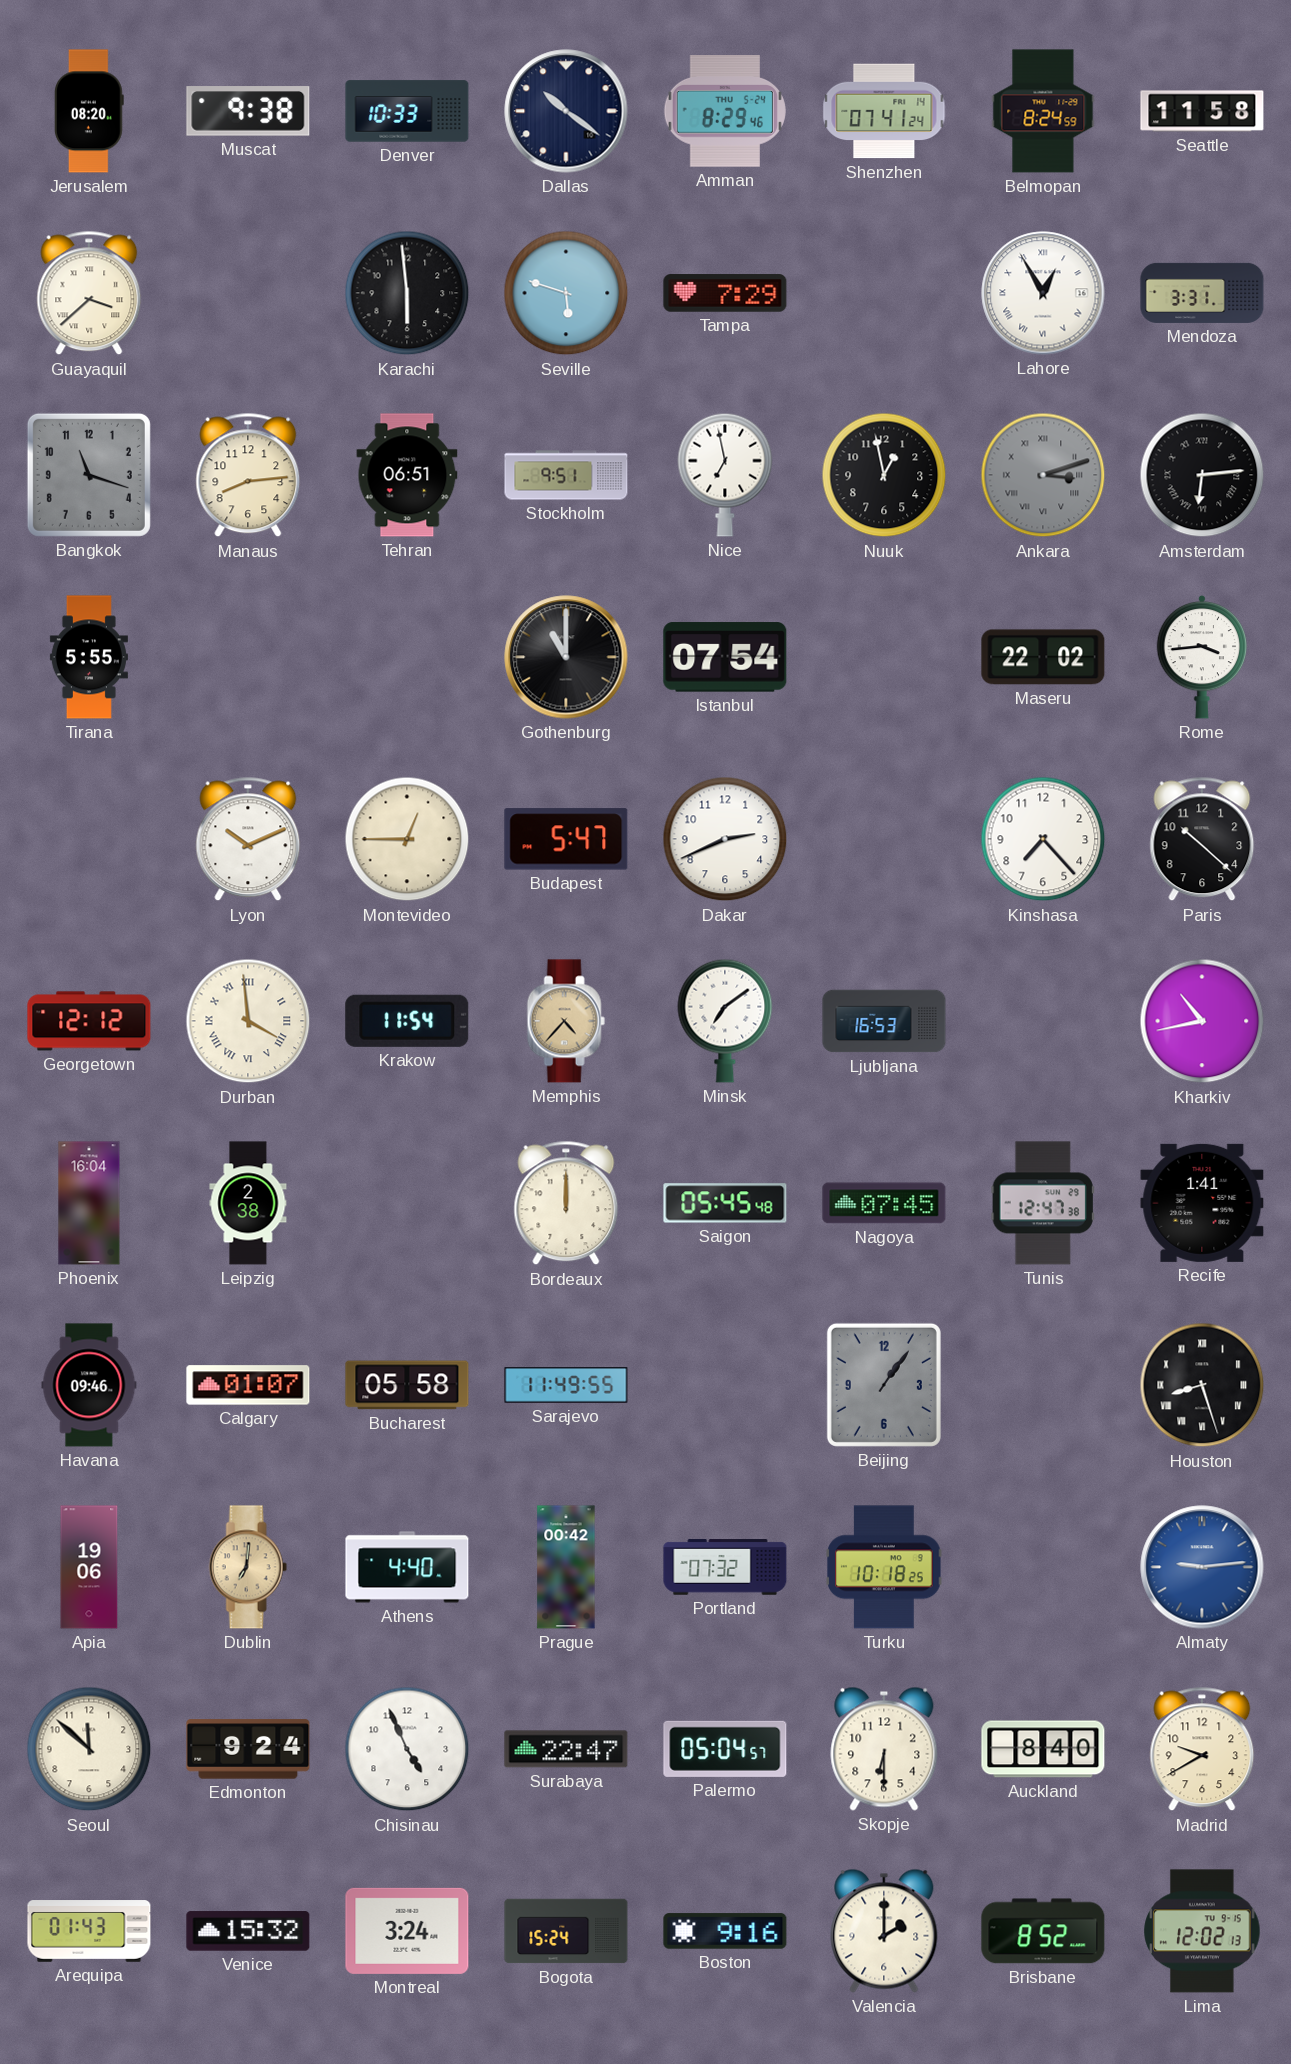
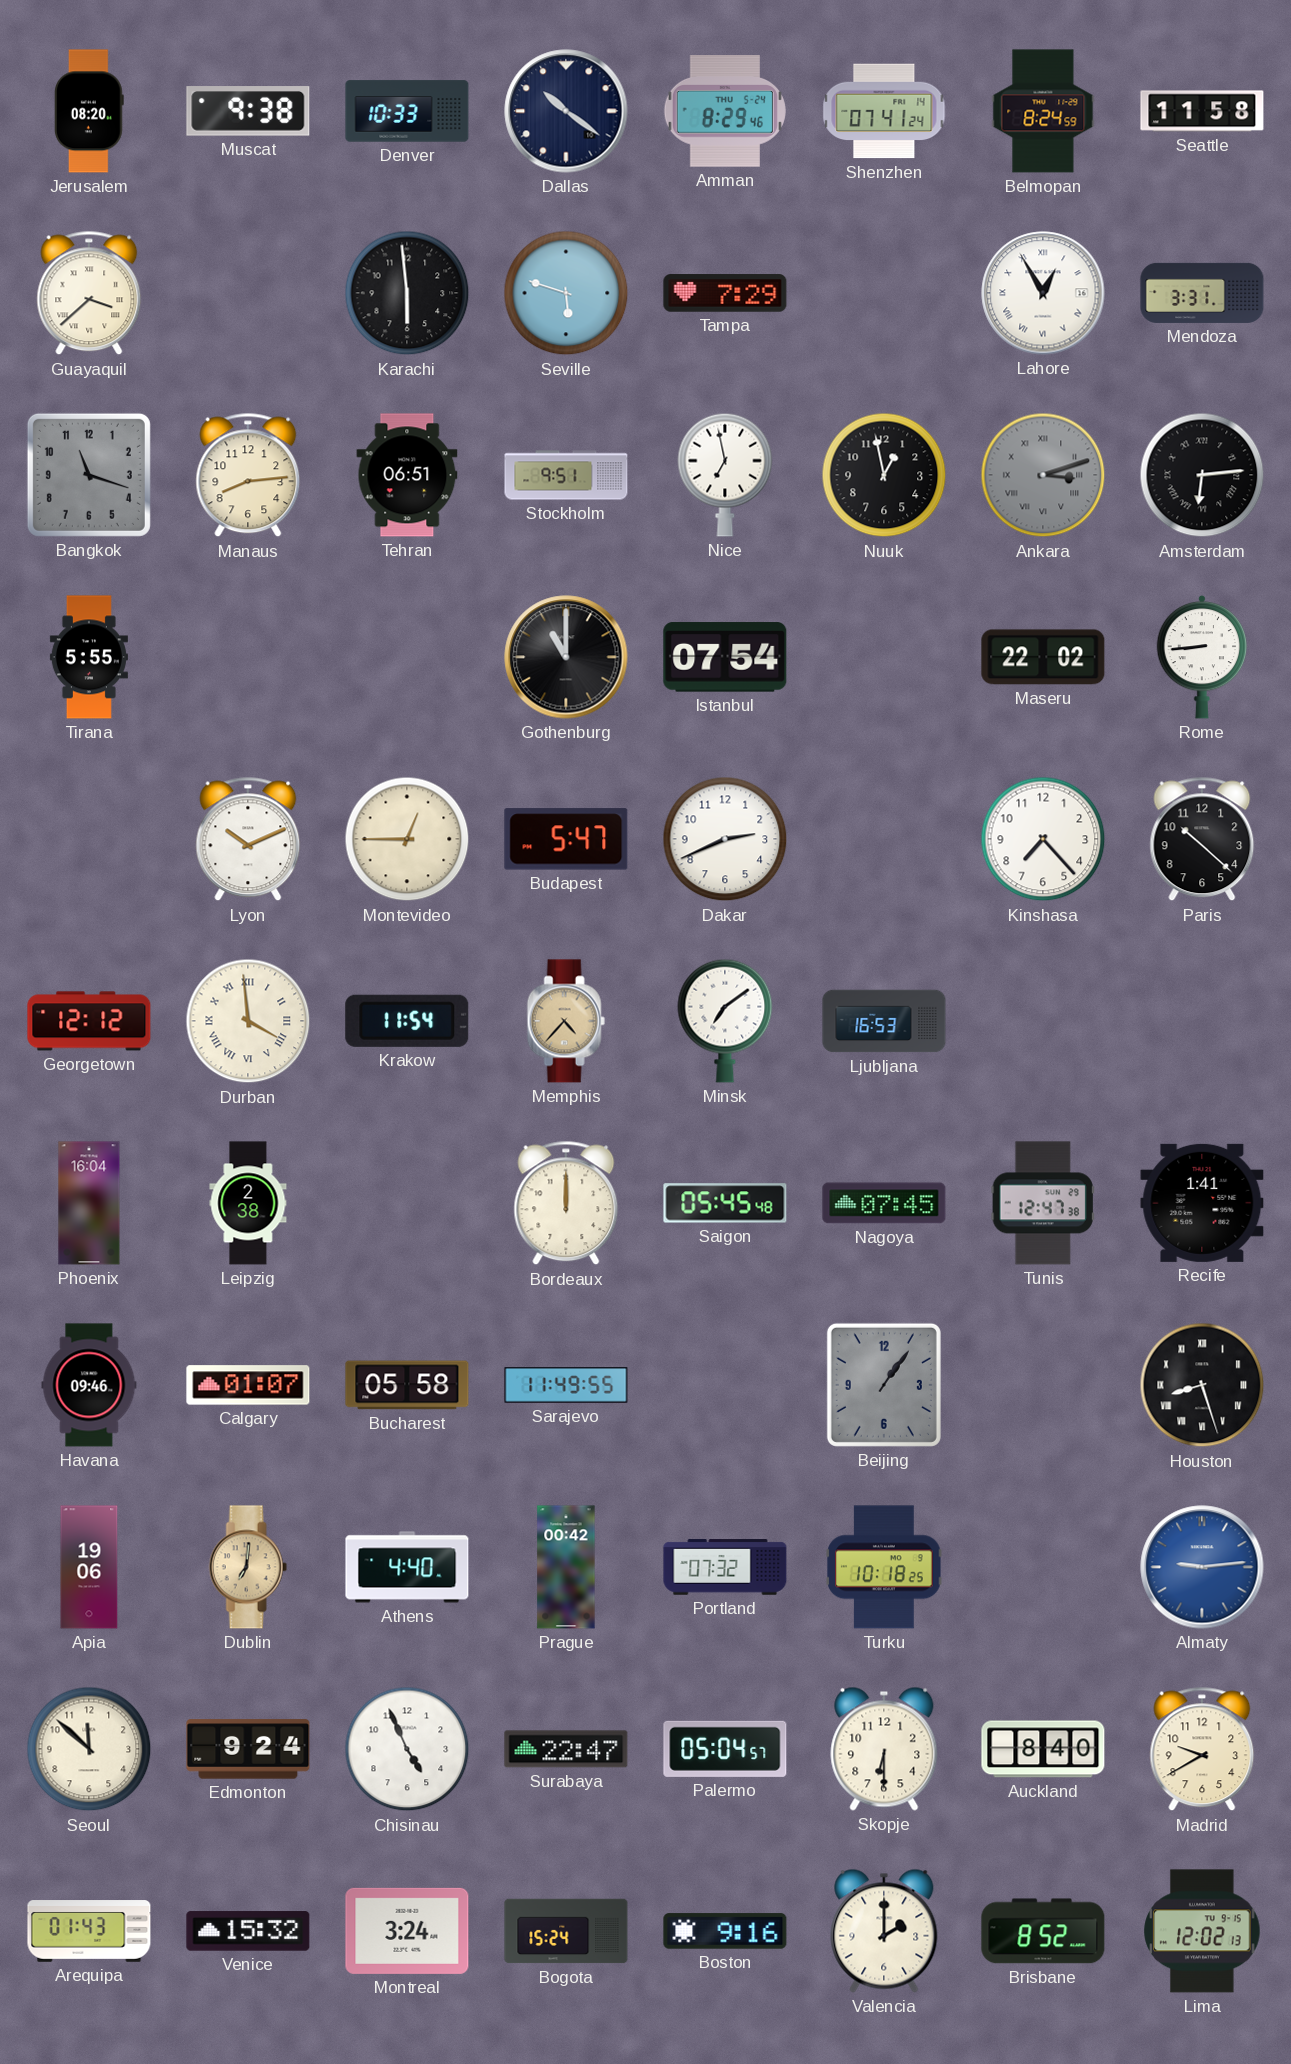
Rome: 3:44 -> 8:44 (1202, 657)
Kharkiv: 10:43 -> none (1202, 1021)
